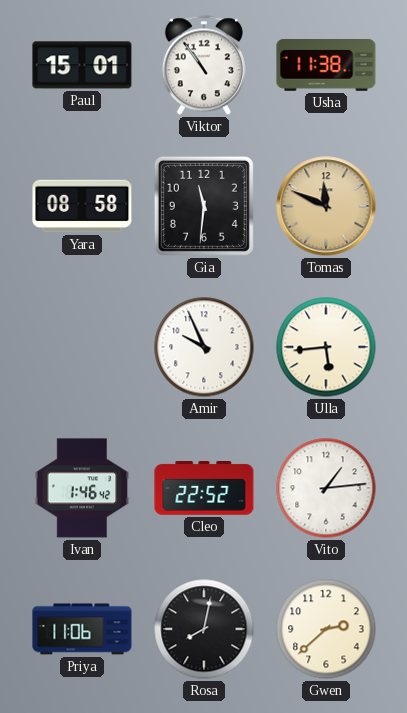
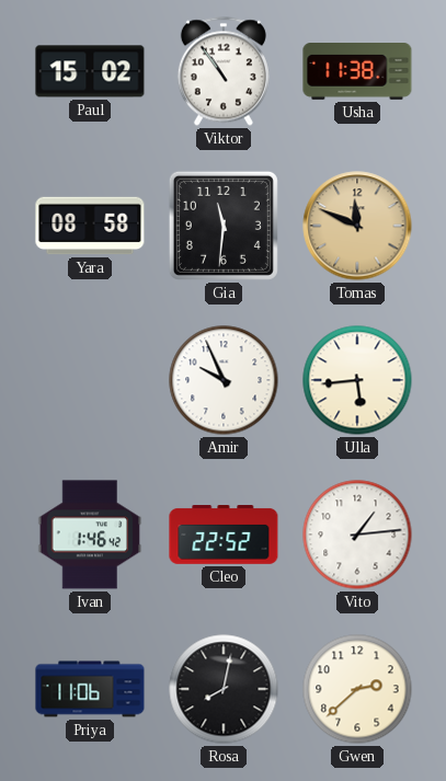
Paul: 15:01 -> 15:02 (90, 71)
